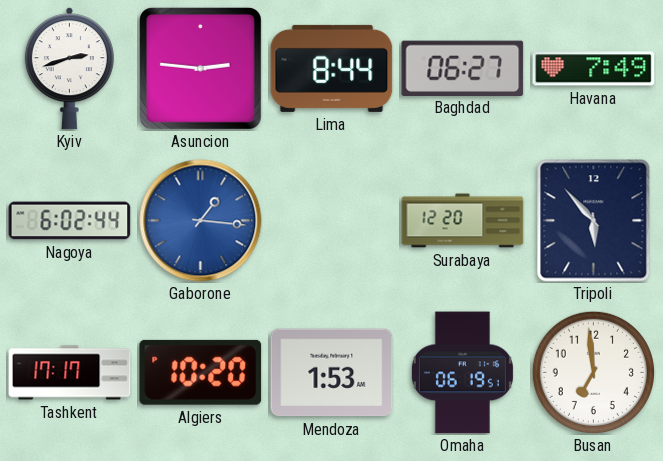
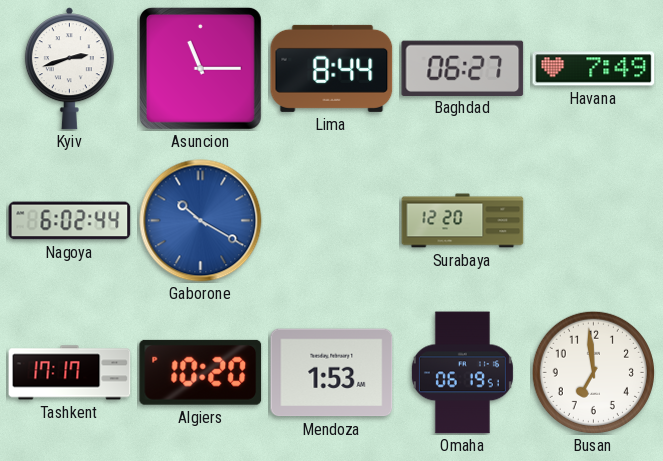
Asuncion: 2:46 -> 11:15 (200, 68)
Gaborone: 1:16 -> 10:20 (201, 221)
Tripoli: 5:53 -> none (594, 221)
